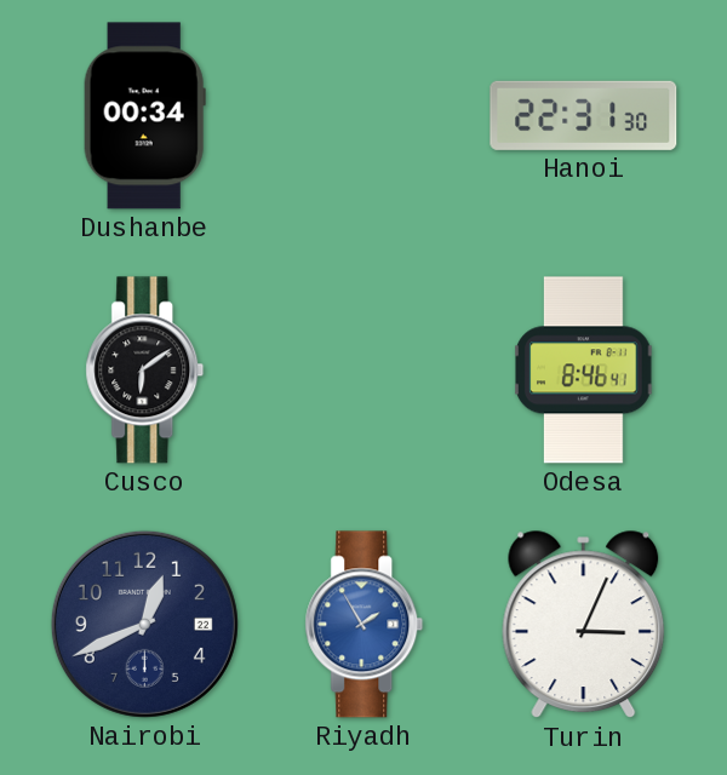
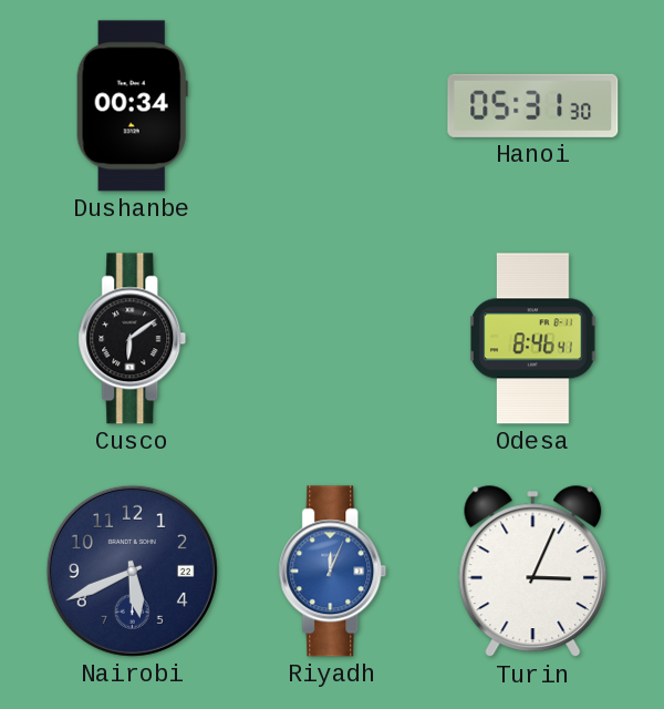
Hanoi: 22:31 -> 05:31 (533, 105)
Nairobi: 12:41 -> 5:41 (132, 571)
Riyadh: 1:55 -> 12:04 (333, 572)
